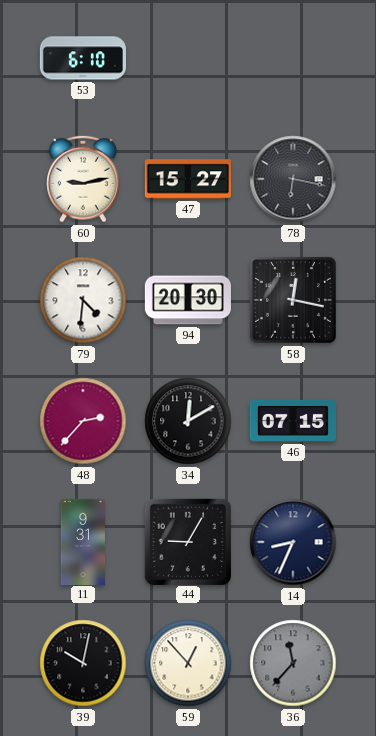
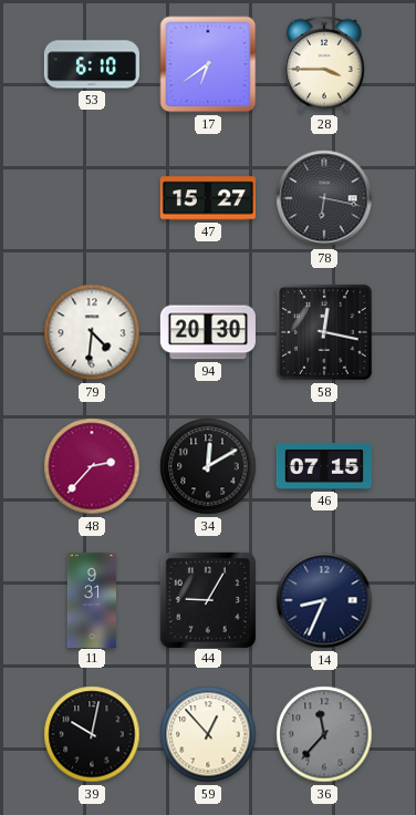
17: none -> 6:39 (208, 64)
28: none -> 3:45 (325, 64)
60: 9:13 -> none (84, 179)
